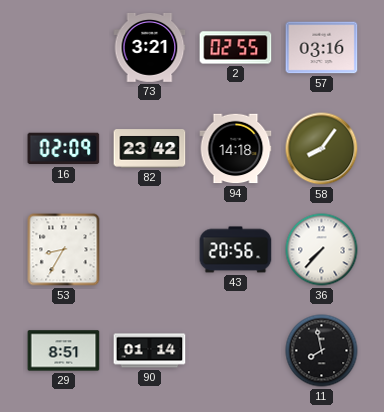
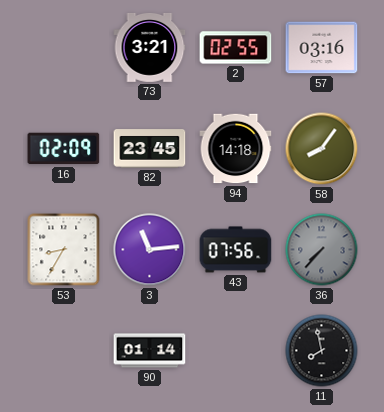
82: 23:42 -> 23:45 (150, 149)
3: none -> 11:14 (150, 250)
43: 20:56 -> 07:56 (236, 250)
36 dial: white -> grey (322, 250)
29: 8:51 -> none (64, 351)
